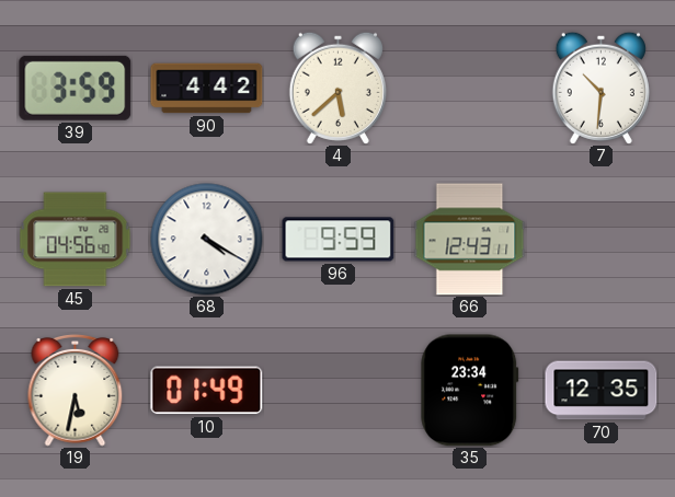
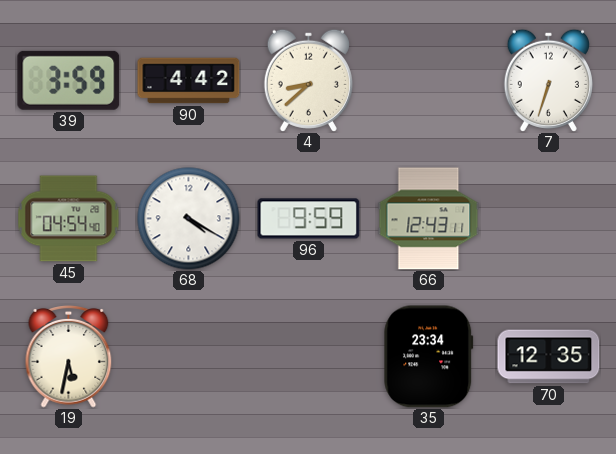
4: 5:38 -> 8:38 (308, 80)
7: 10:31 -> 6:33 (548, 80)
45: 04:56 -> 04:54 (69, 219)
10: 01:49 -> none (207, 391)
